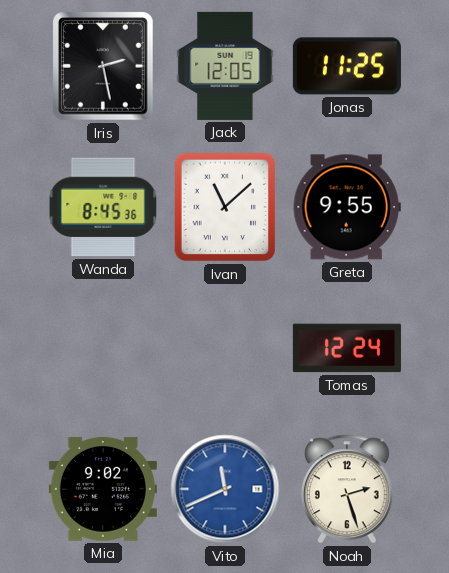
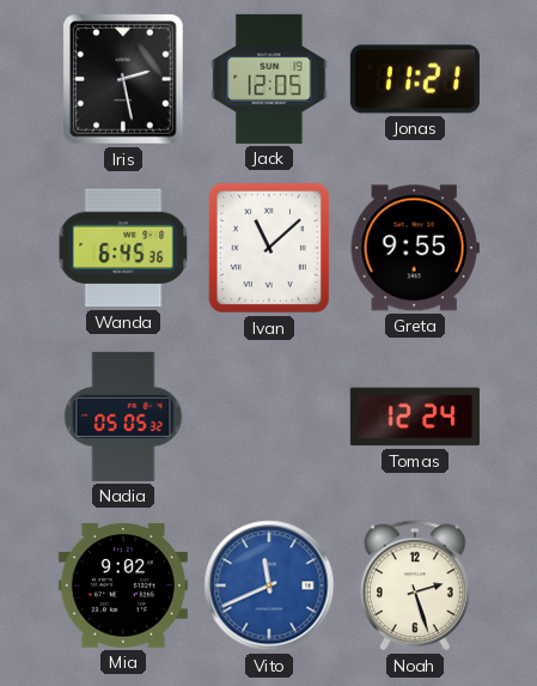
Jonas: 11:25 -> 11:21 (415, 79)
Wanda: 8:45 -> 6:45 (123, 248)
Nadia: none -> 05:05 (123, 417)
